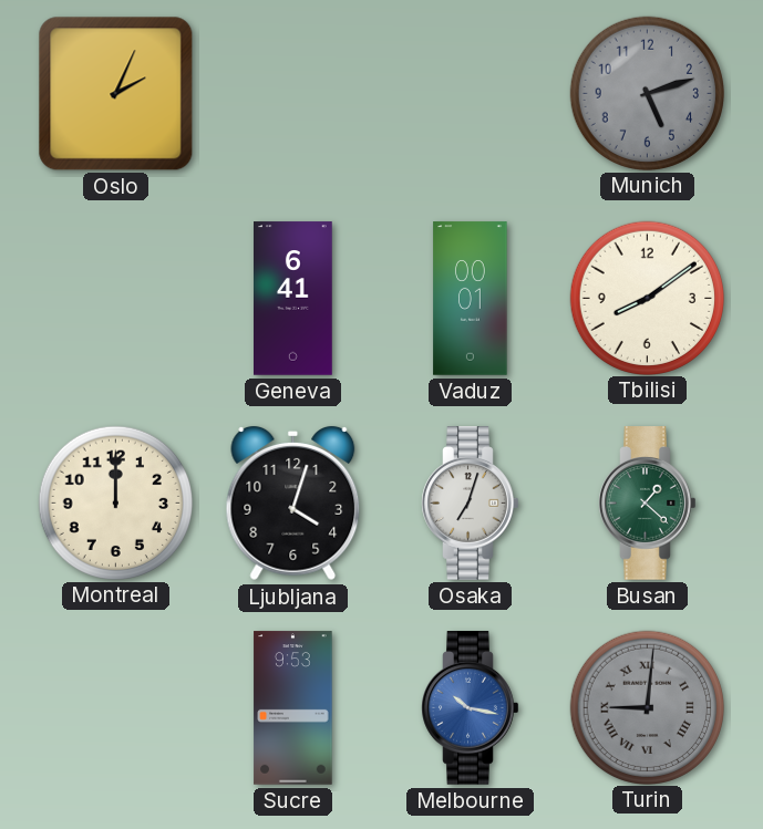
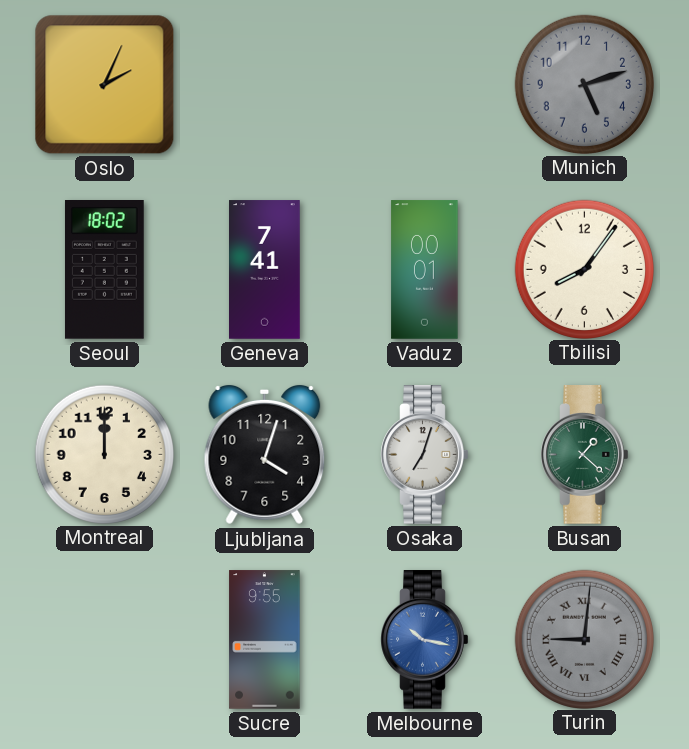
Seoul: none -> 18:02 (104, 270)
Geneva: 6:41 -> 7:41 (265, 270)
Tbilisi: 8:09 -> 8:06 (584, 269)
Sucre: 9:53 -> 9:55 (265, 640)
